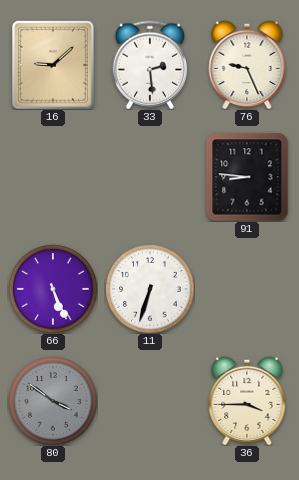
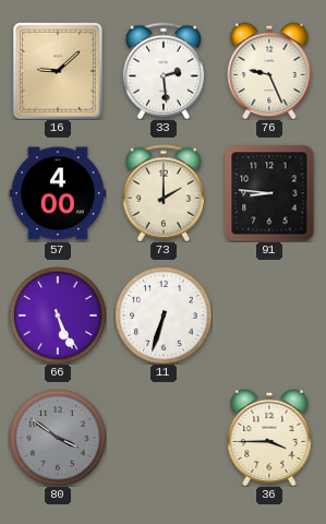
57: none -> 4:00 (58, 193)
73: none -> 2:00 (164, 193)
